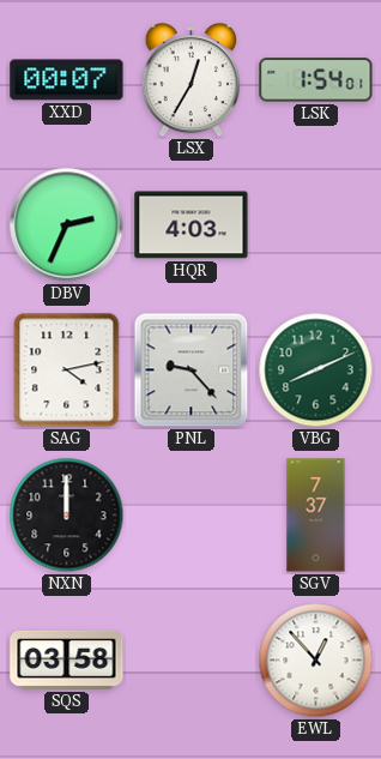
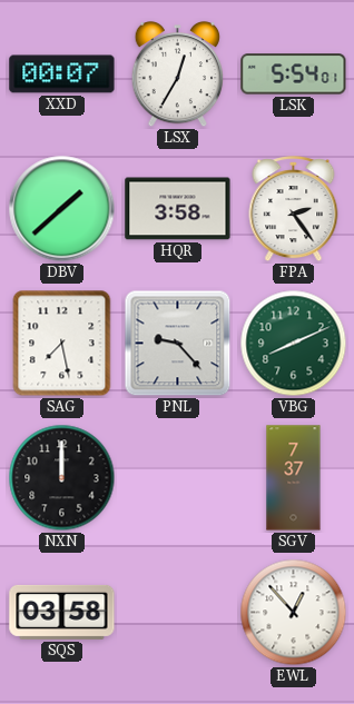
LSK: 1:54 -> 5:54 (294, 75)
DBV: 2:34 -> 1:38 (62, 209)
HQR: 4:03 -> 3:58 (178, 209)
FPA: none -> 2:24 (294, 210)
SAG: 4:13 -> 7:28 (62, 344)
